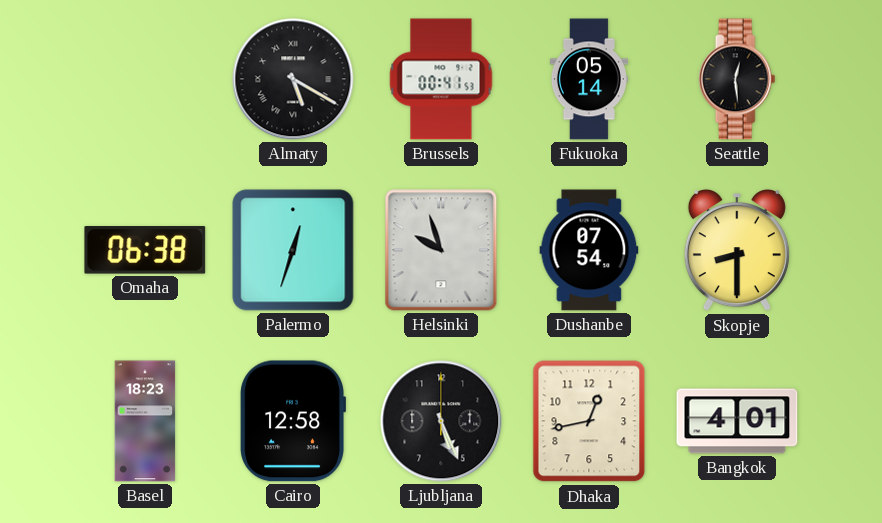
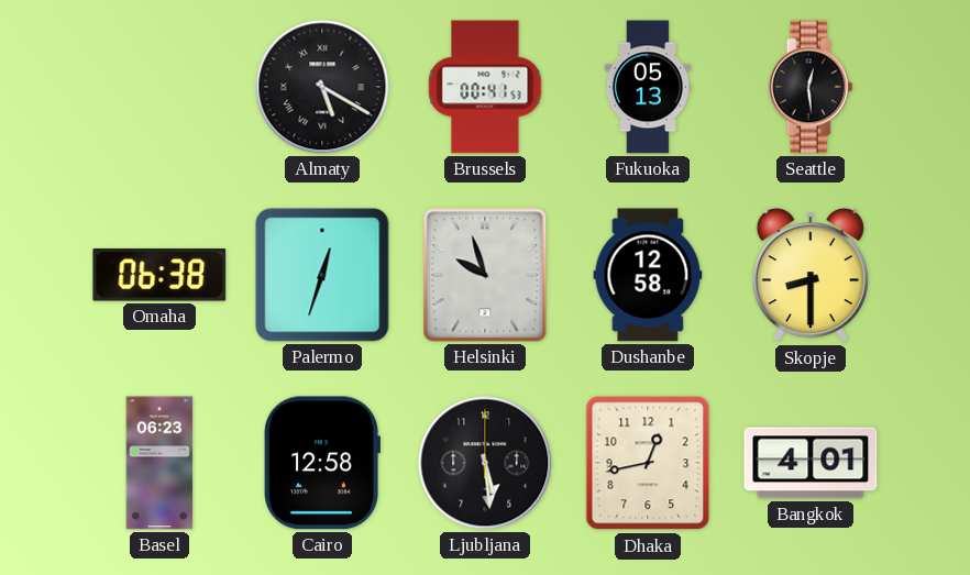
Fukuoka: 05:14 -> 05:13 (648, 87)
Dushanbe: 07:54 -> 12:58 (648, 275)
Basel: 18:23 -> 06:23 (159, 463)
Ljubljana: 5:26 -> 5:29 (485, 463)
